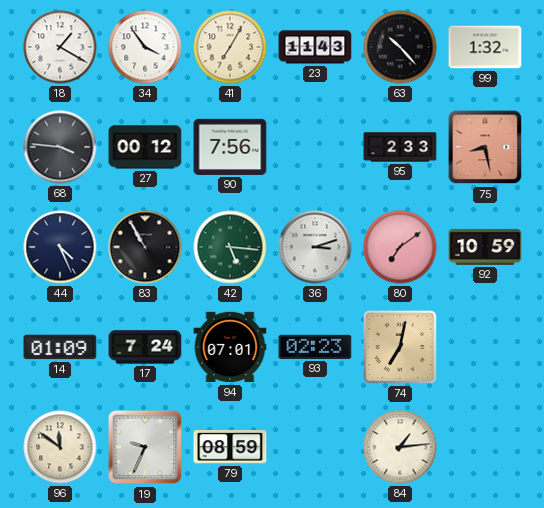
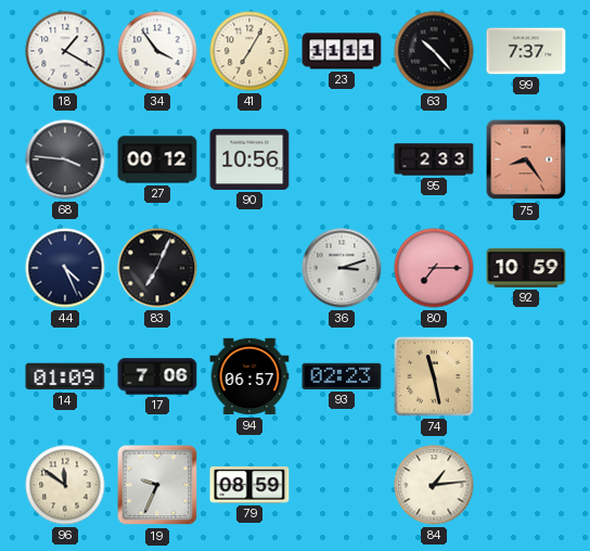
23: 11:43 -> 11:11 (342, 51)
99: 1:32 -> 7:37 (526, 51)
90: 7:56 -> 10:56 (249, 159)
75: 8:28 -> 8:24 (526, 159)
83: 10:55 -> 7:04 (157, 268)
42: 5:16 -> none (230, 247)
80: 7:09 -> 7:15 (434, 268)
17: 7:24 -> 7:06 (157, 376)
94: 07:01 -> 06:57 (249, 376)
74: 7:02 -> 11:28 (434, 376)
